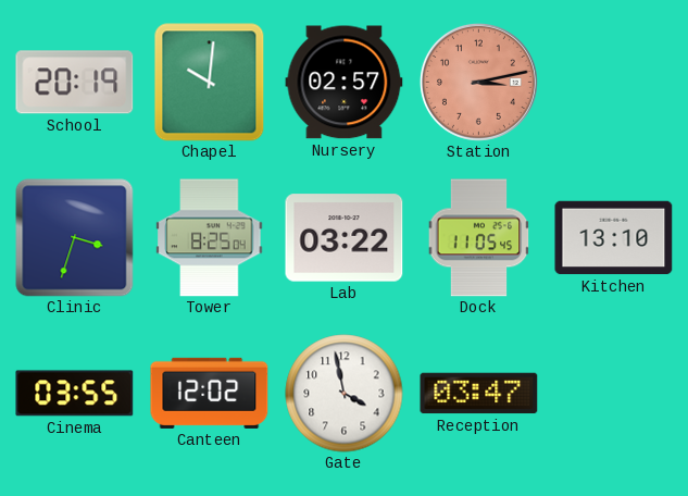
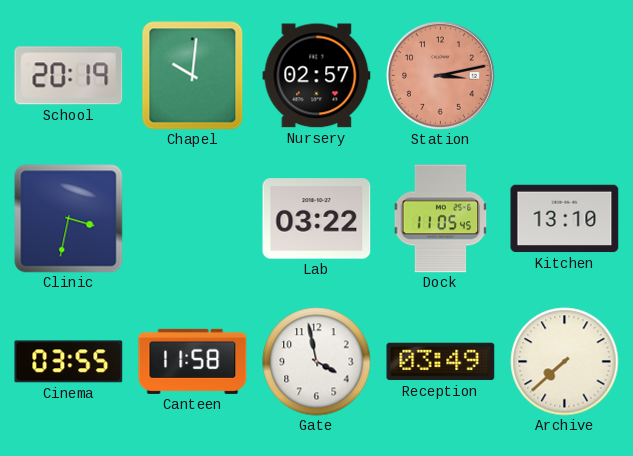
Clinic: 3:33 -> 3:32 (69, 219)
Tower: 8:25 -> none (210, 238)
Canteen: 12:02 -> 11:58 (193, 361)
Reception: 03:47 -> 03:49 (441, 362)
Archive: none -> 7:38 (565, 362)
